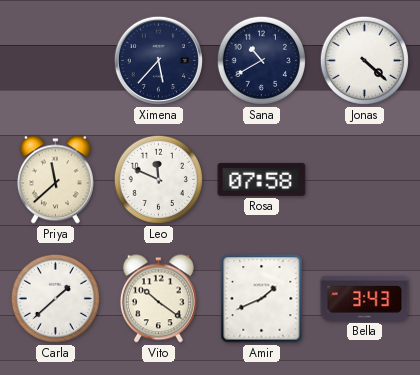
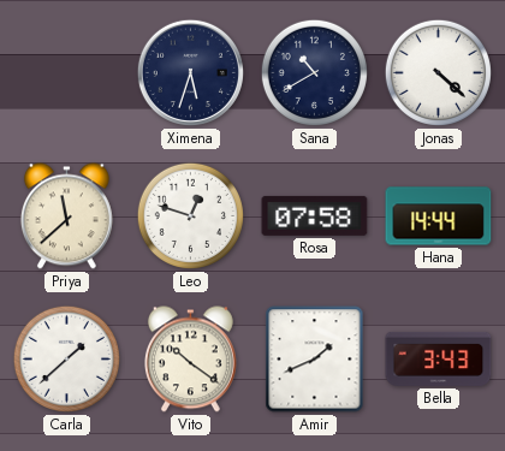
Ximena: 5:37 -> 5:33 (190, 72)
Leo: 11:49 -> 12:48 (190, 215)
Hana: none -> 14:44 (439, 216)
